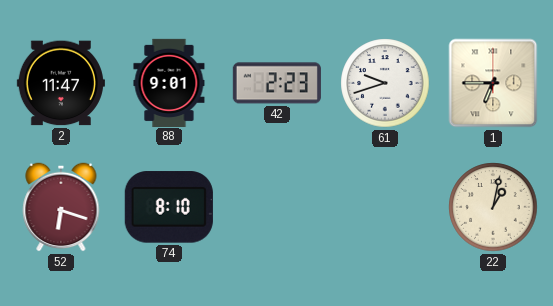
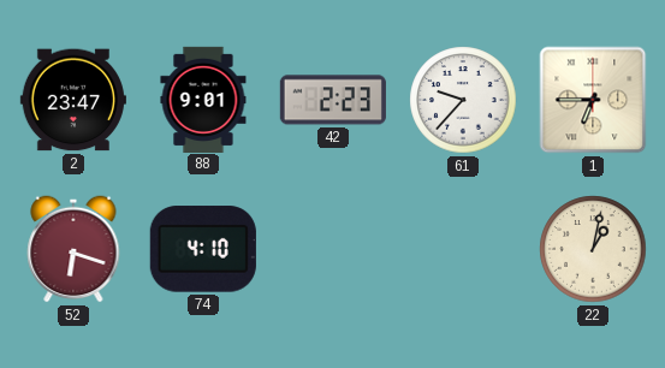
2: 11:47 -> 23:47 (73, 100)
61: 9:42 -> 9:37 (463, 100)
74: 8:10 -> 4:10 (203, 249)
